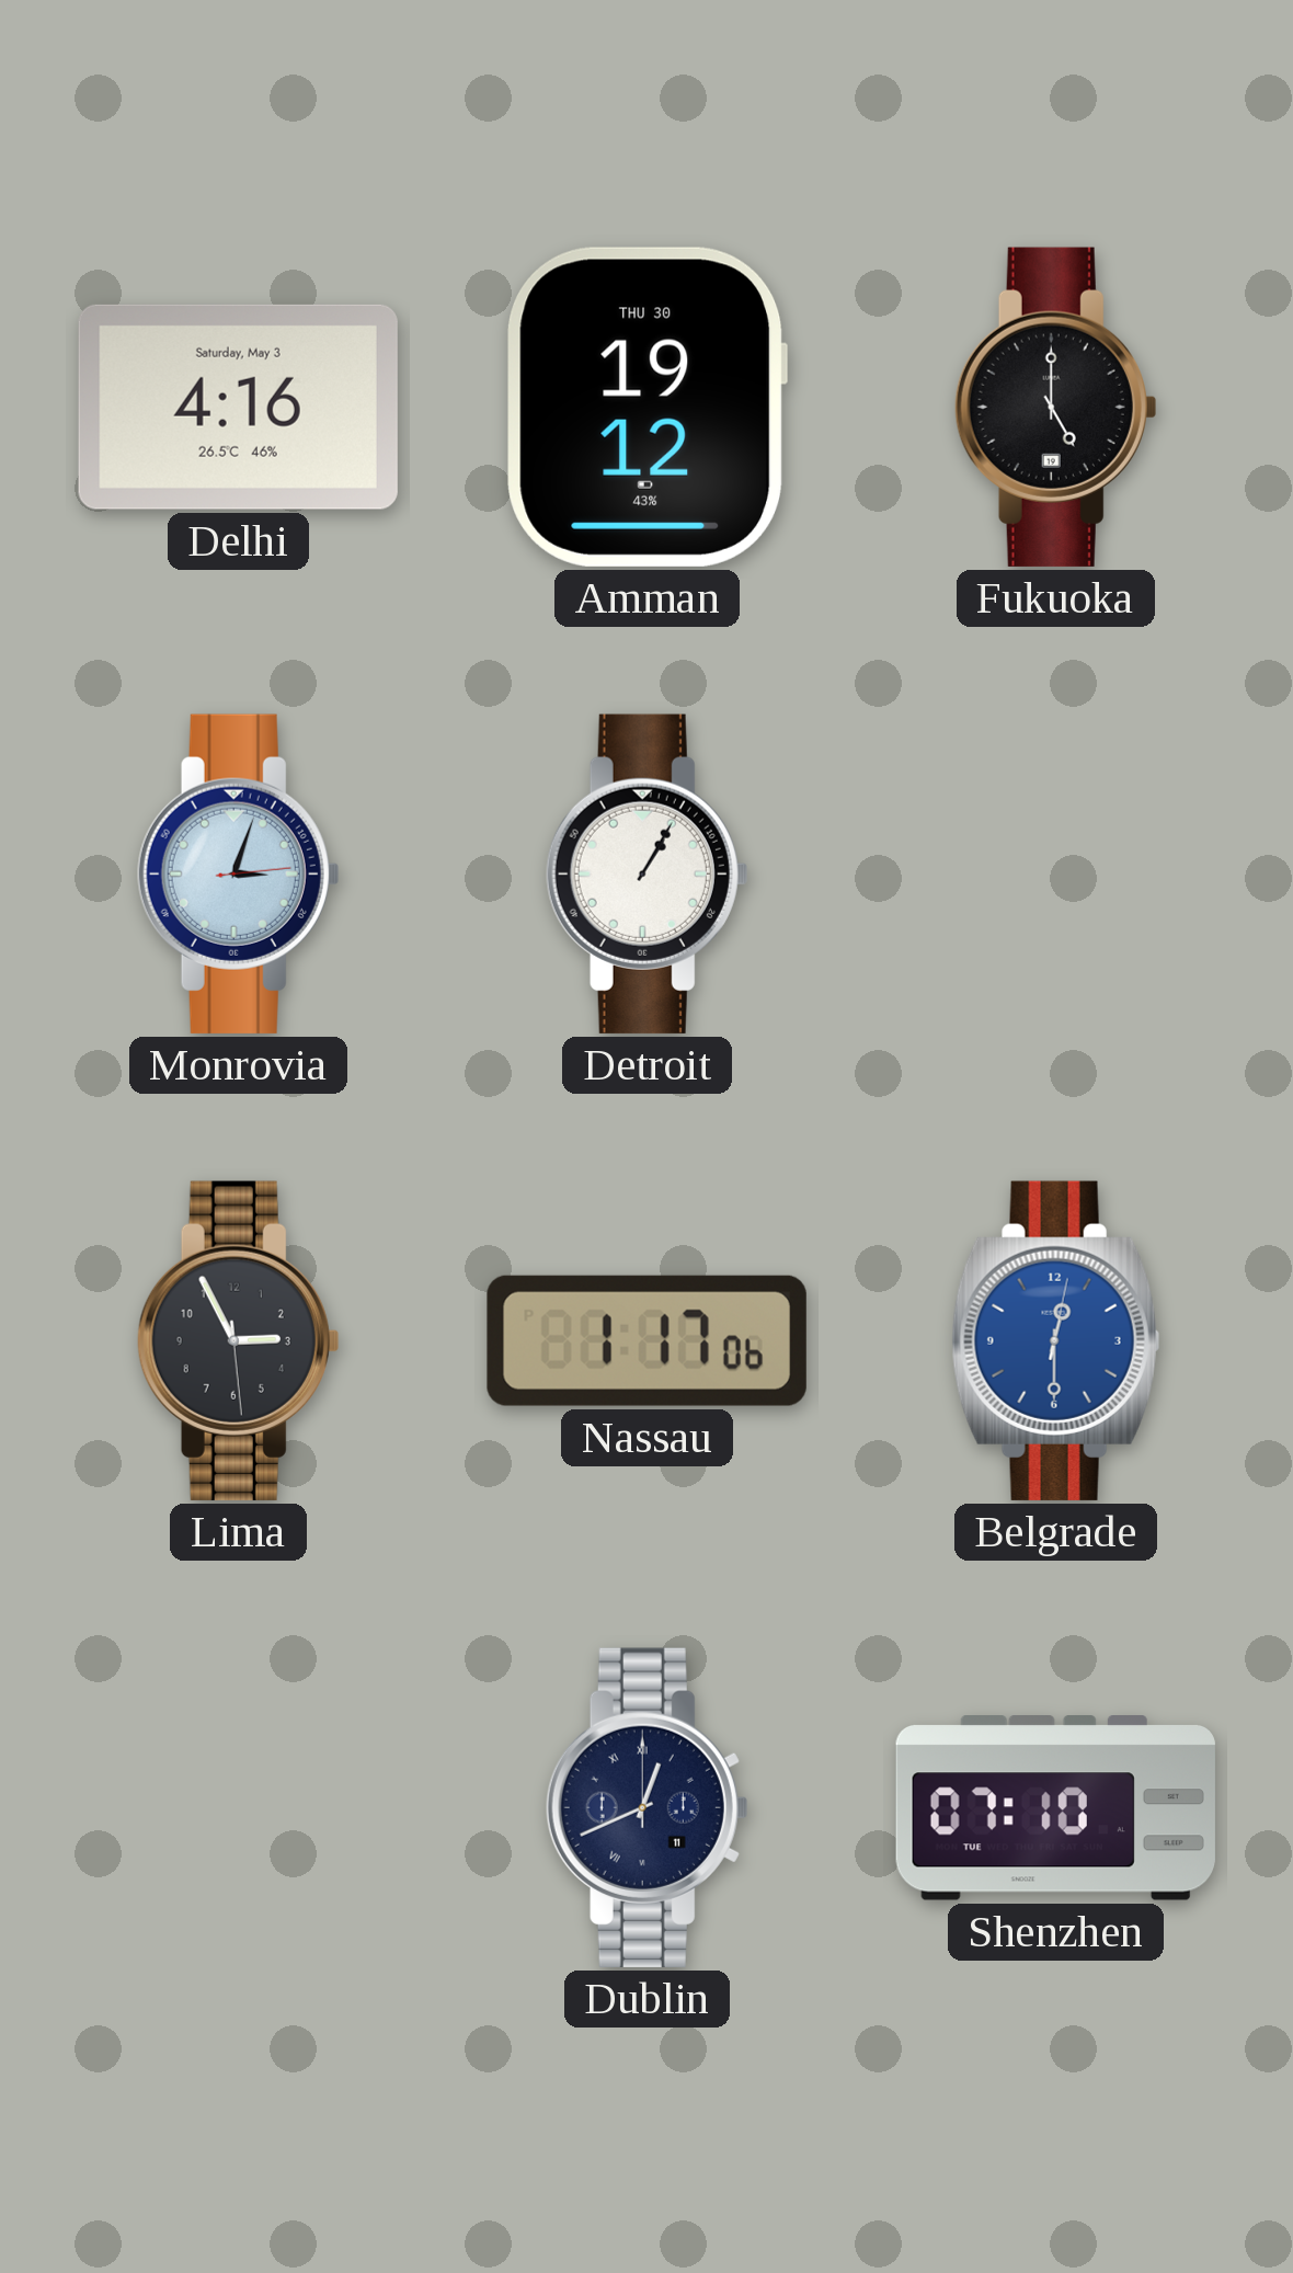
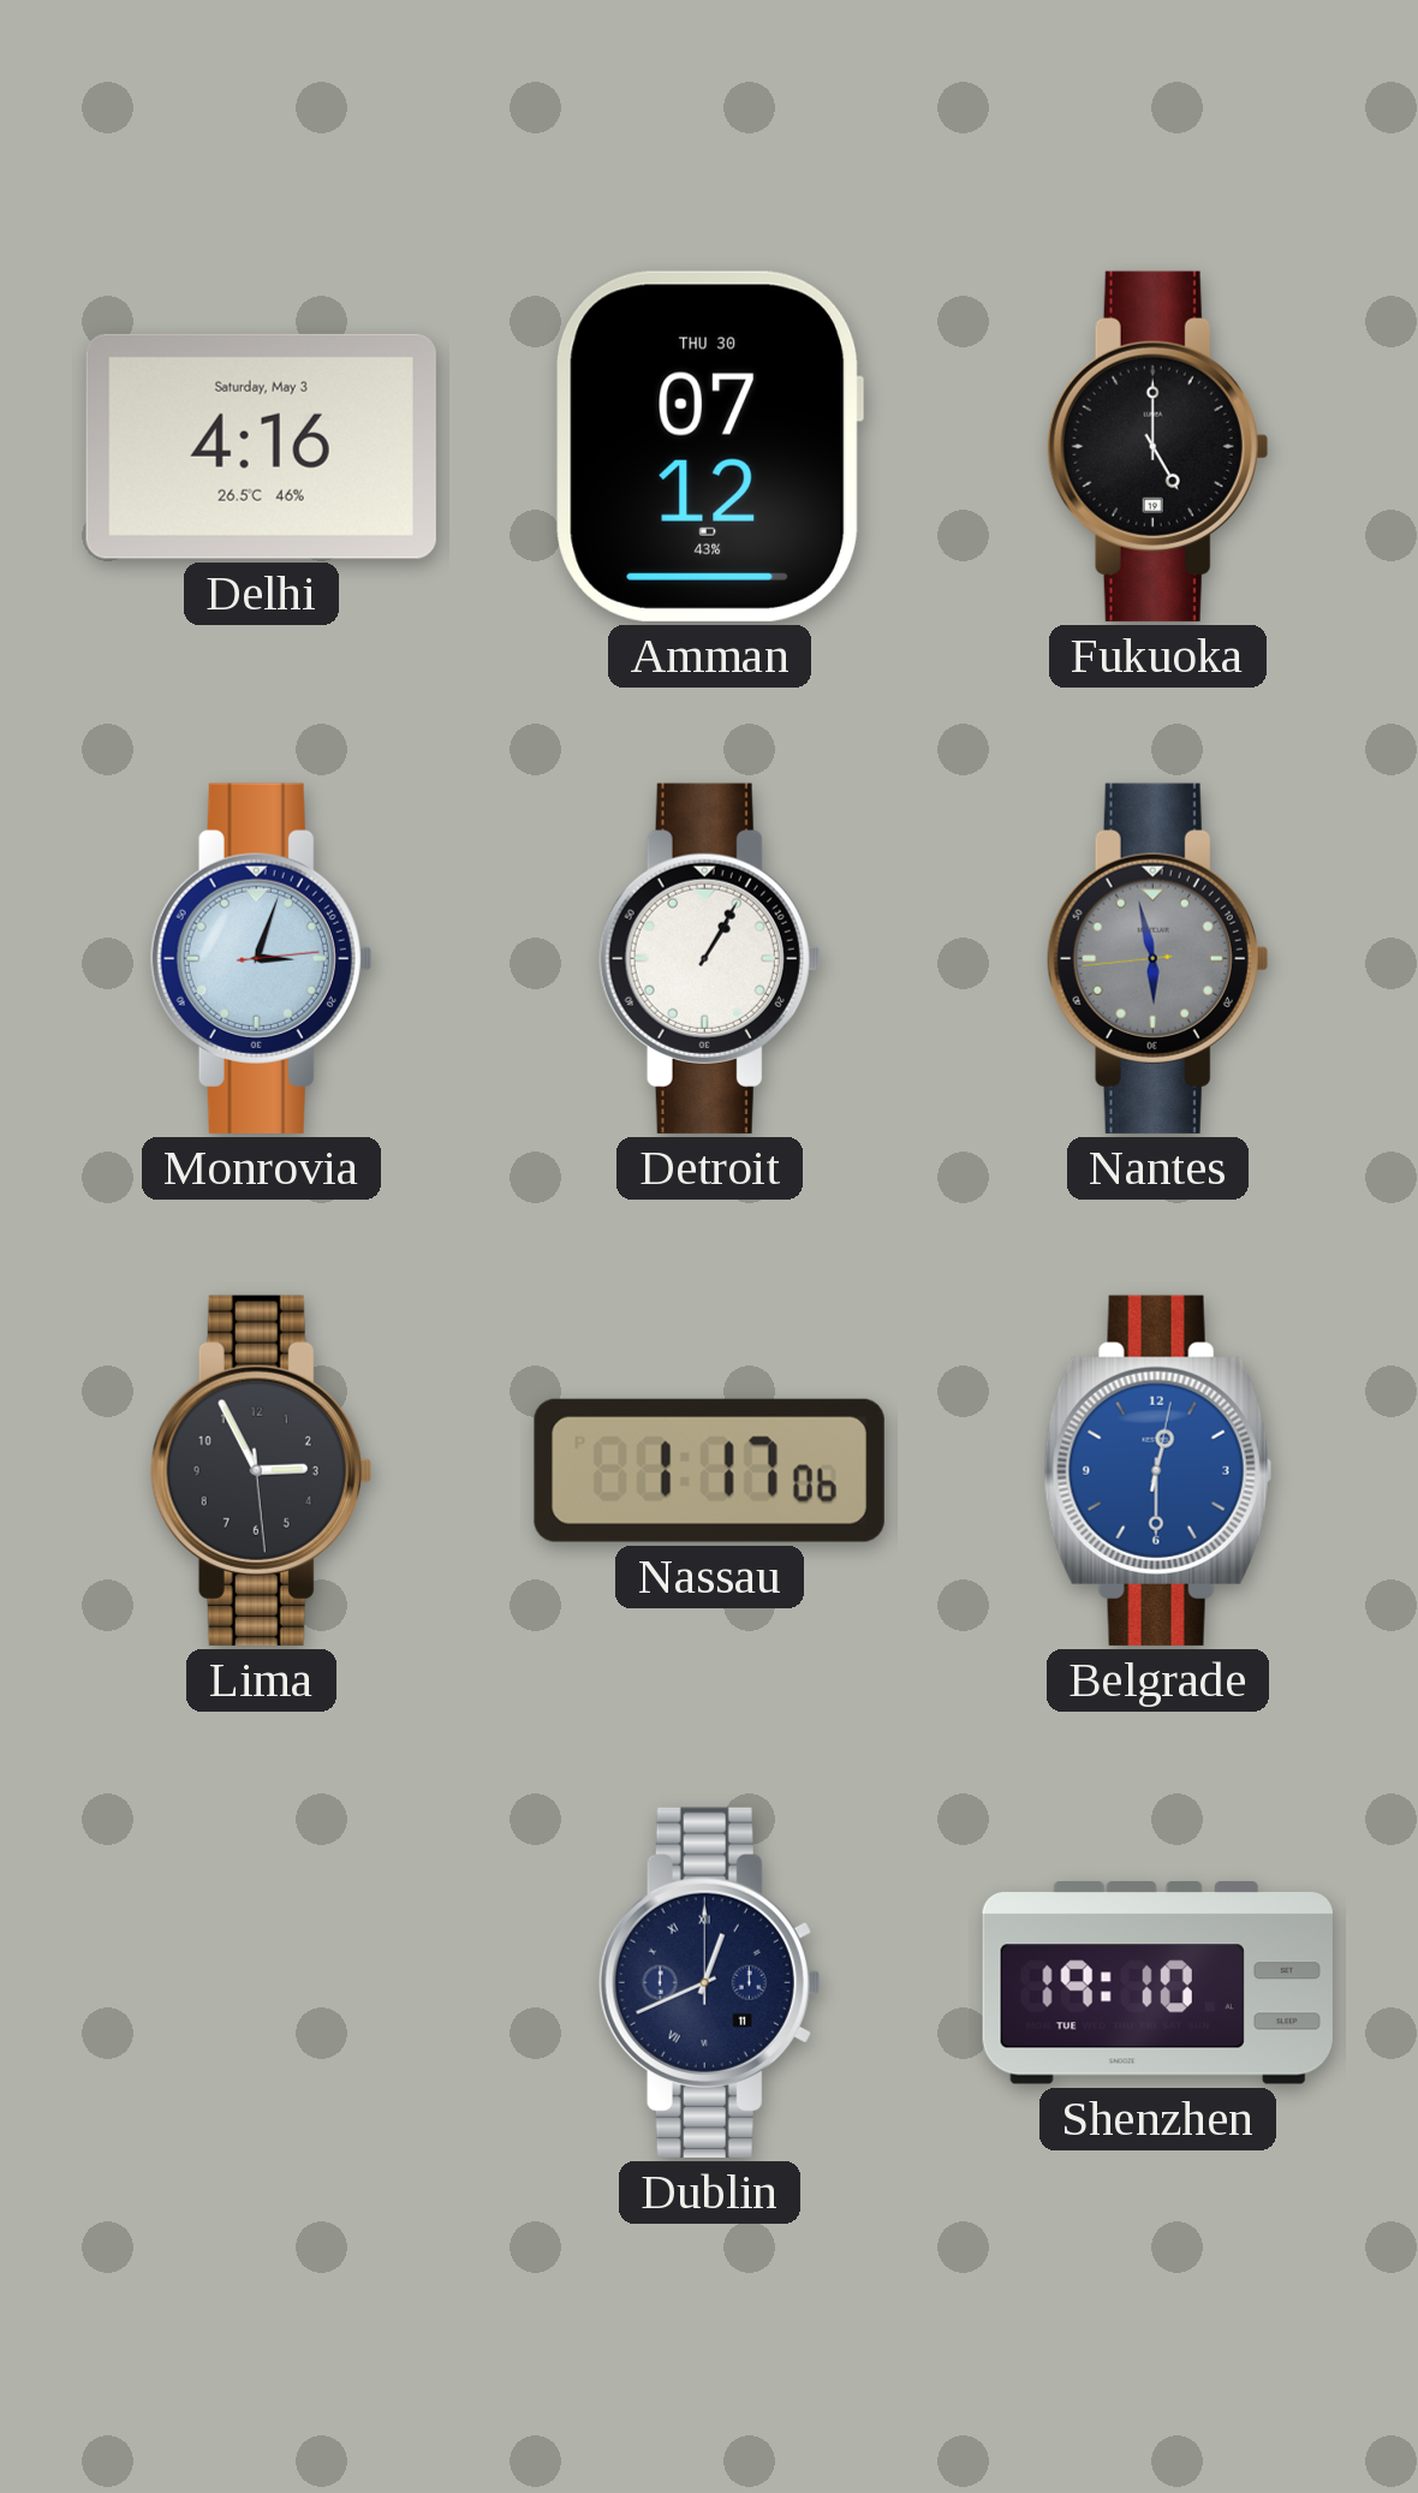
Amman: 19:12 -> 07:12 (708, 446)
Nantes: none -> 5:57 (1157, 958)
Shenzhen: 07:10 -> 19:10 (1157, 1983)
